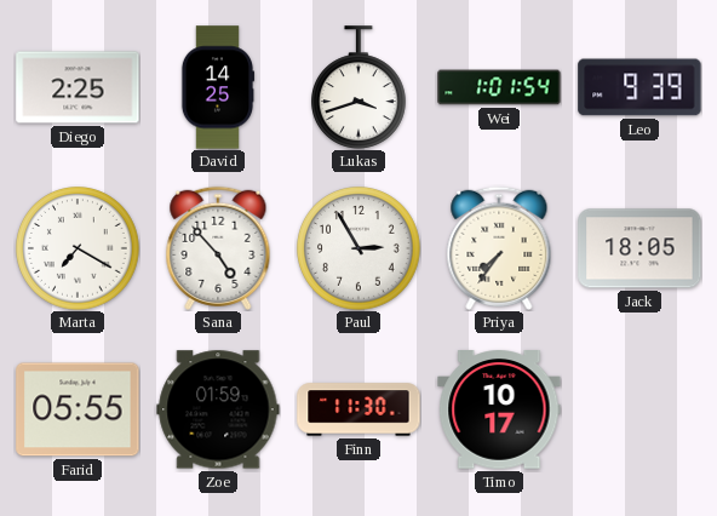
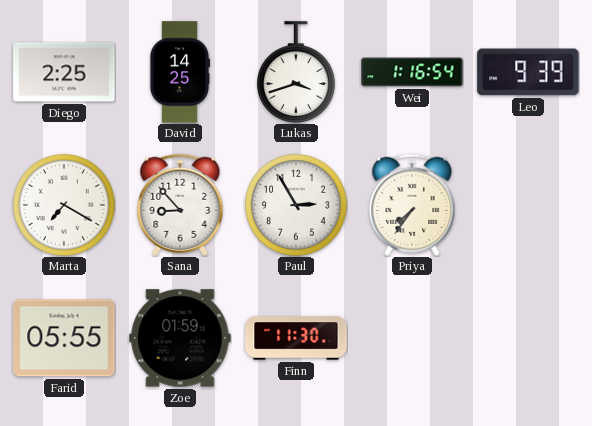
Wei: 1:01 -> 1:16 (412, 72)
Sana: 4:53 -> 8:53 (180, 205)
Jack: 18:05 -> none (639, 248)
Timo: 10:17 -> none (499, 409)
